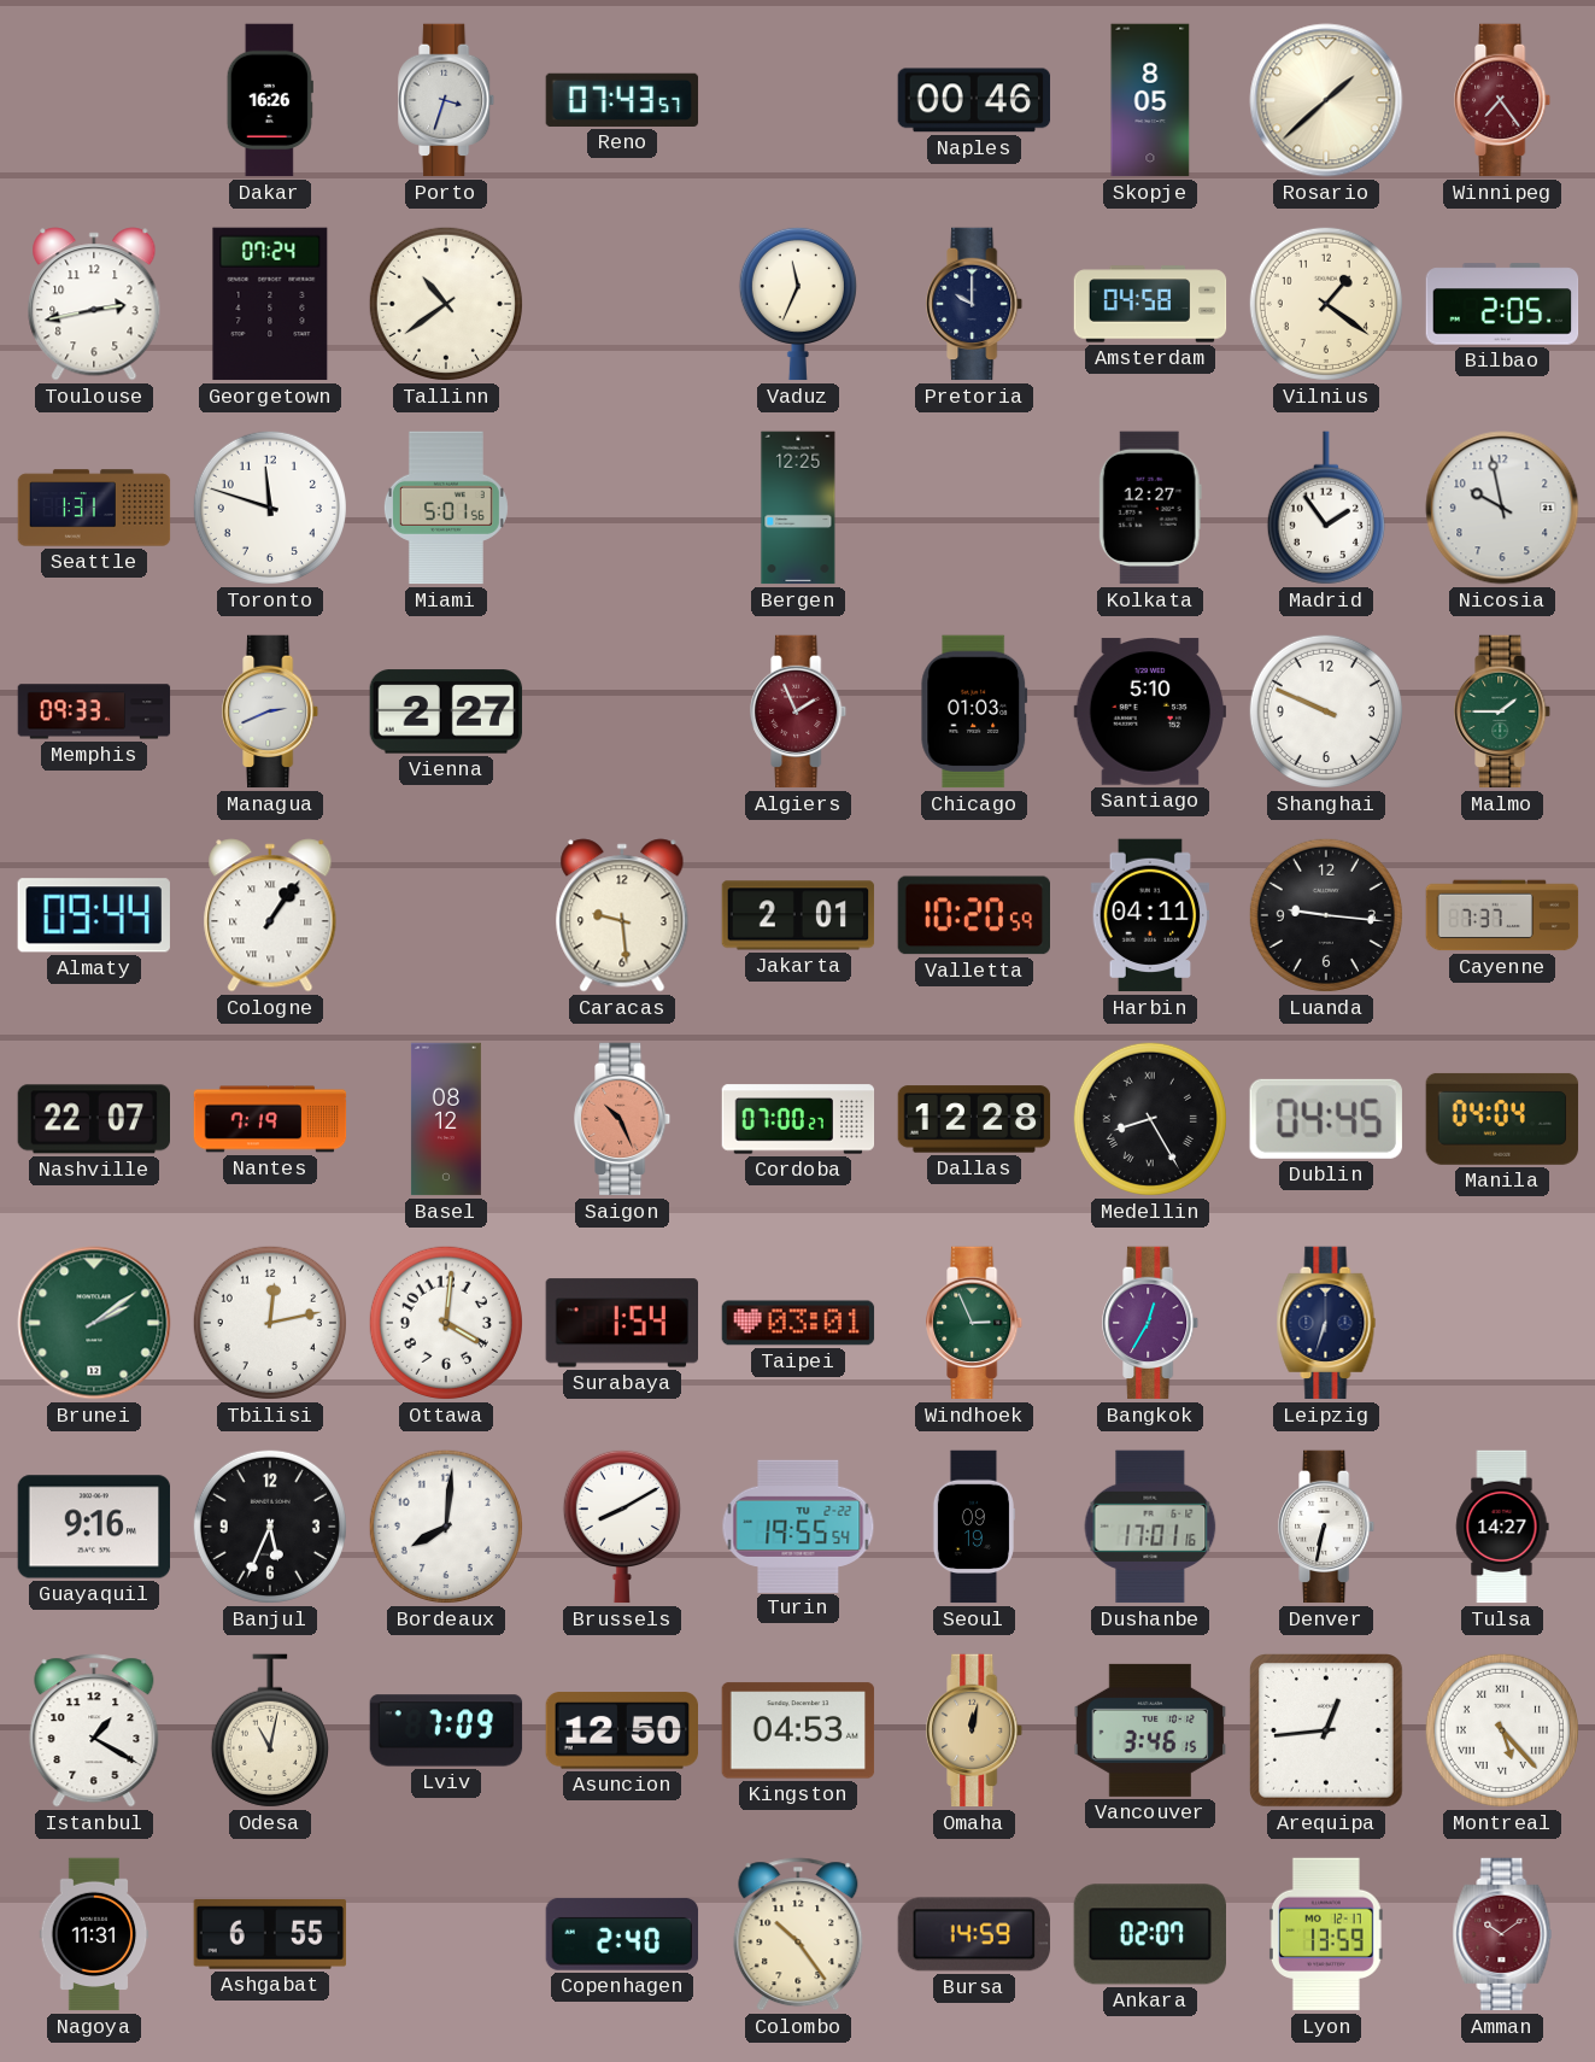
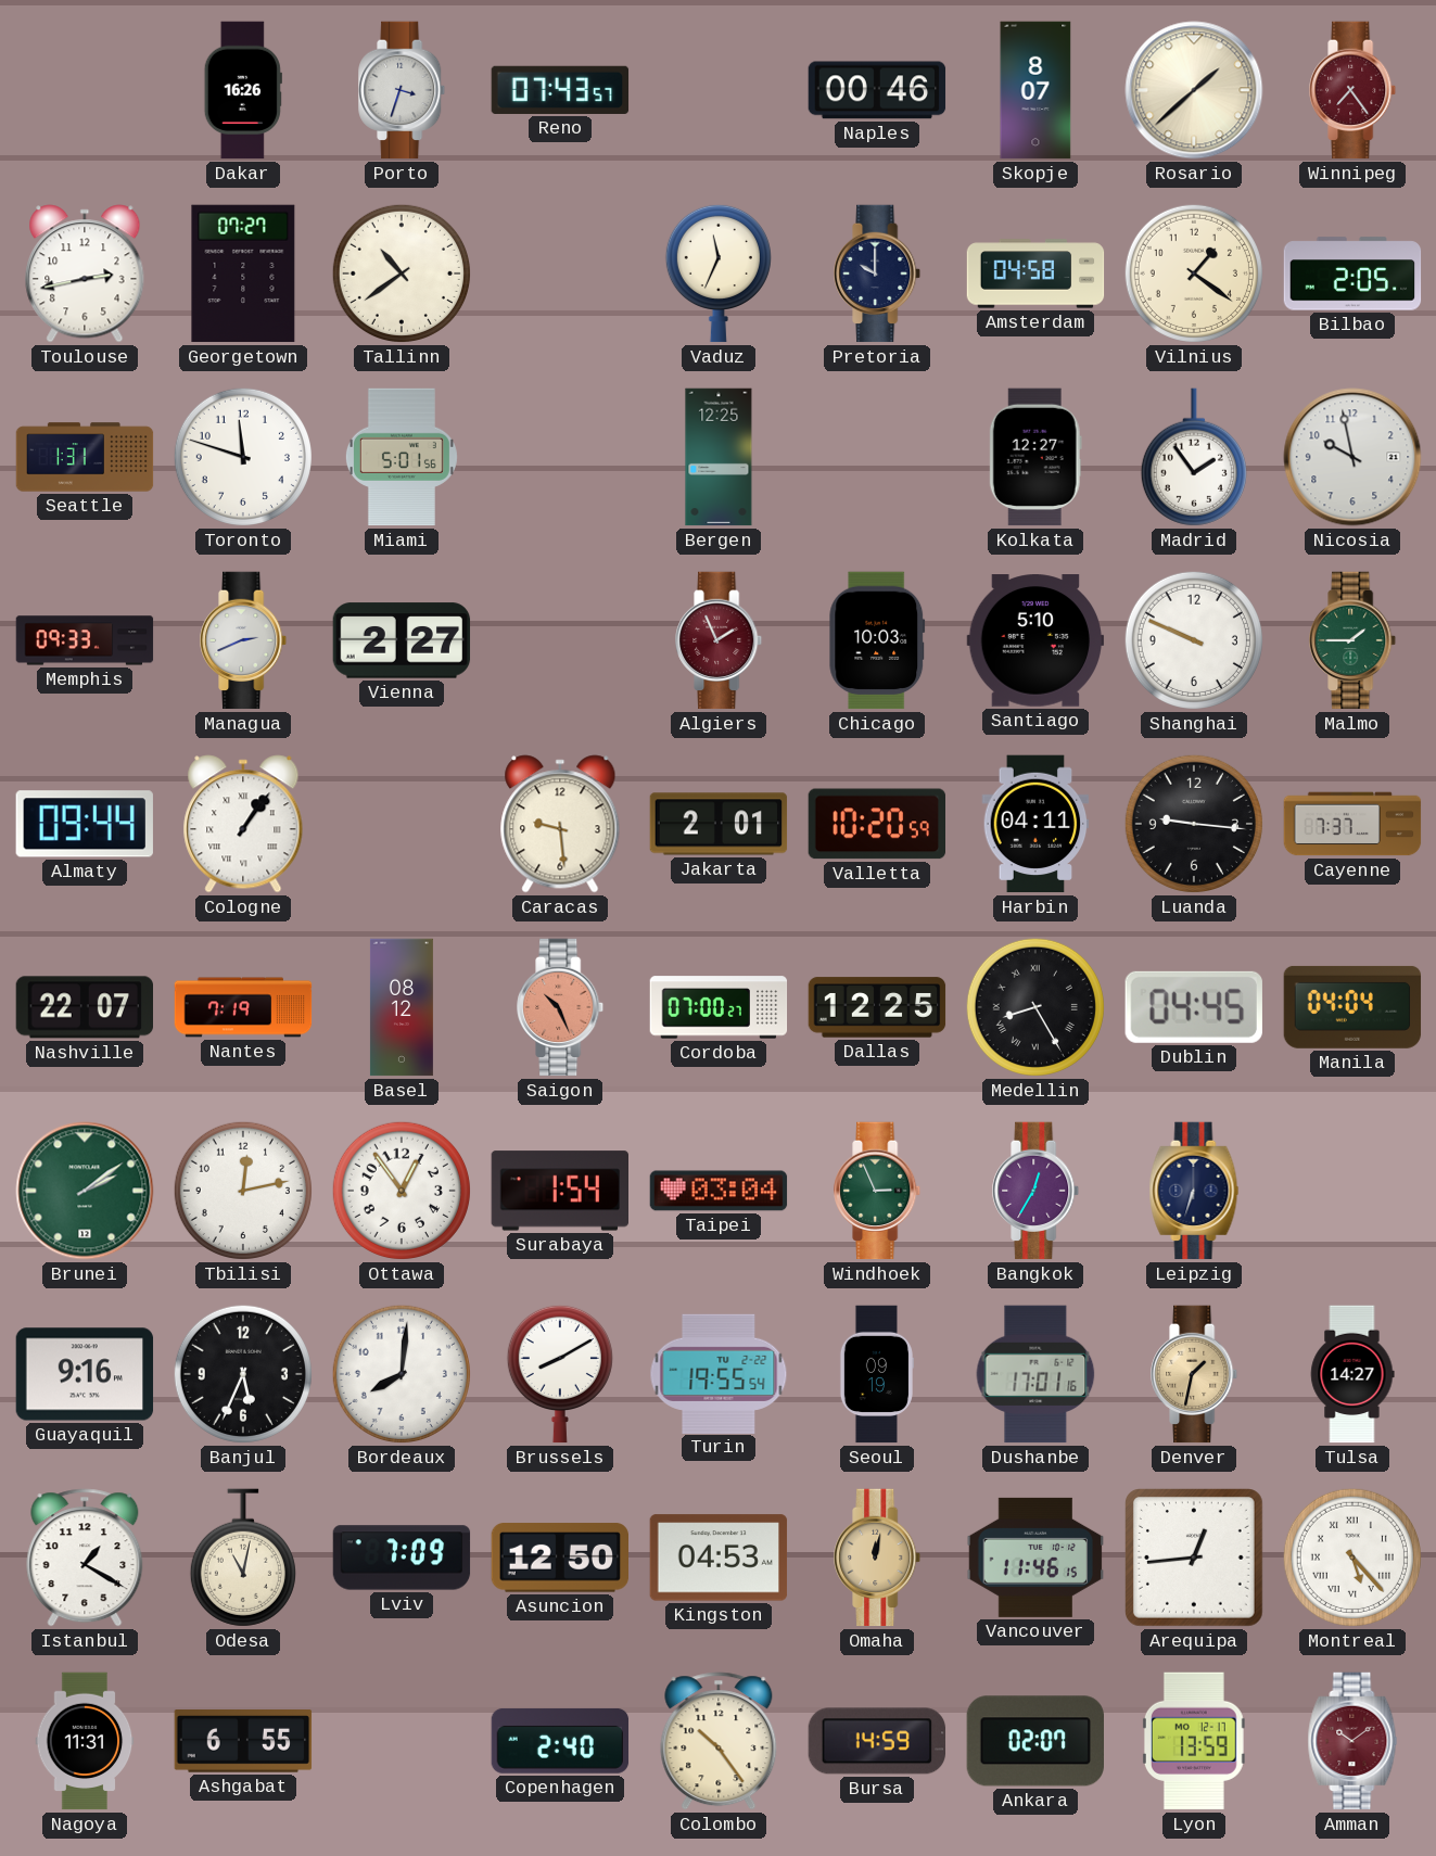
Skopje: 8:05 -> 8:07 (1035, 90)
Georgetown: 07:24 -> 07:27 (243, 274)
Chicago: 01:03 -> 10:03 (877, 640)
Dallas: 12:28 -> 12:25 (877, 1007)
Ottawa: 4:01 -> 12:54 (402, 1191)
Taipei: 03:01 -> 03:04 (719, 1191)
Denver: 6:32 -> 1:32 (1195, 1374)
Denver dial: white -> champagne (1195, 1374)
Vancouver: 3:46 -> 11:46 (1035, 1558)
